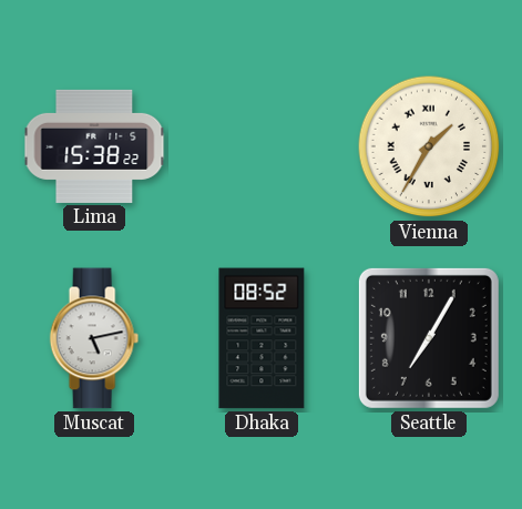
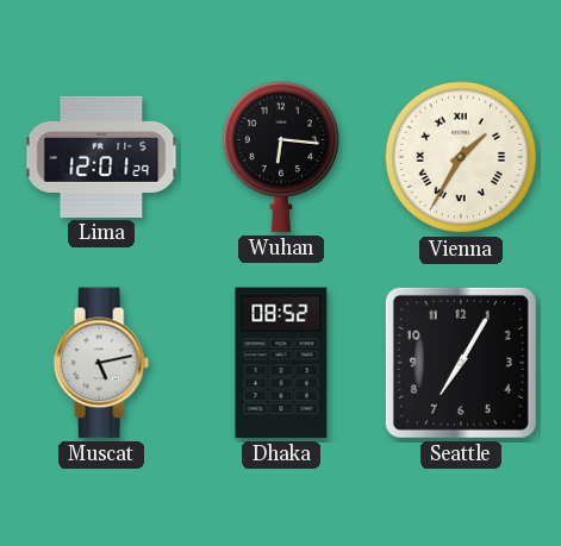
Lima: 15:38 -> 12:01 (101, 157)
Wuhan: none -> 6:16 (281, 157)
